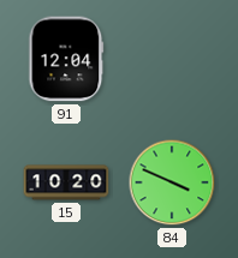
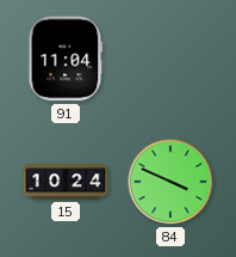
91: 12:04 -> 11:04 (66, 59)
15: 10:20 -> 10:24 (66, 182)
